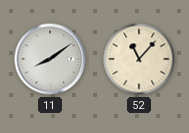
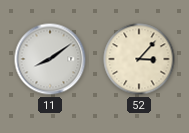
52: 11:07 -> 3:07 (139, 59)
